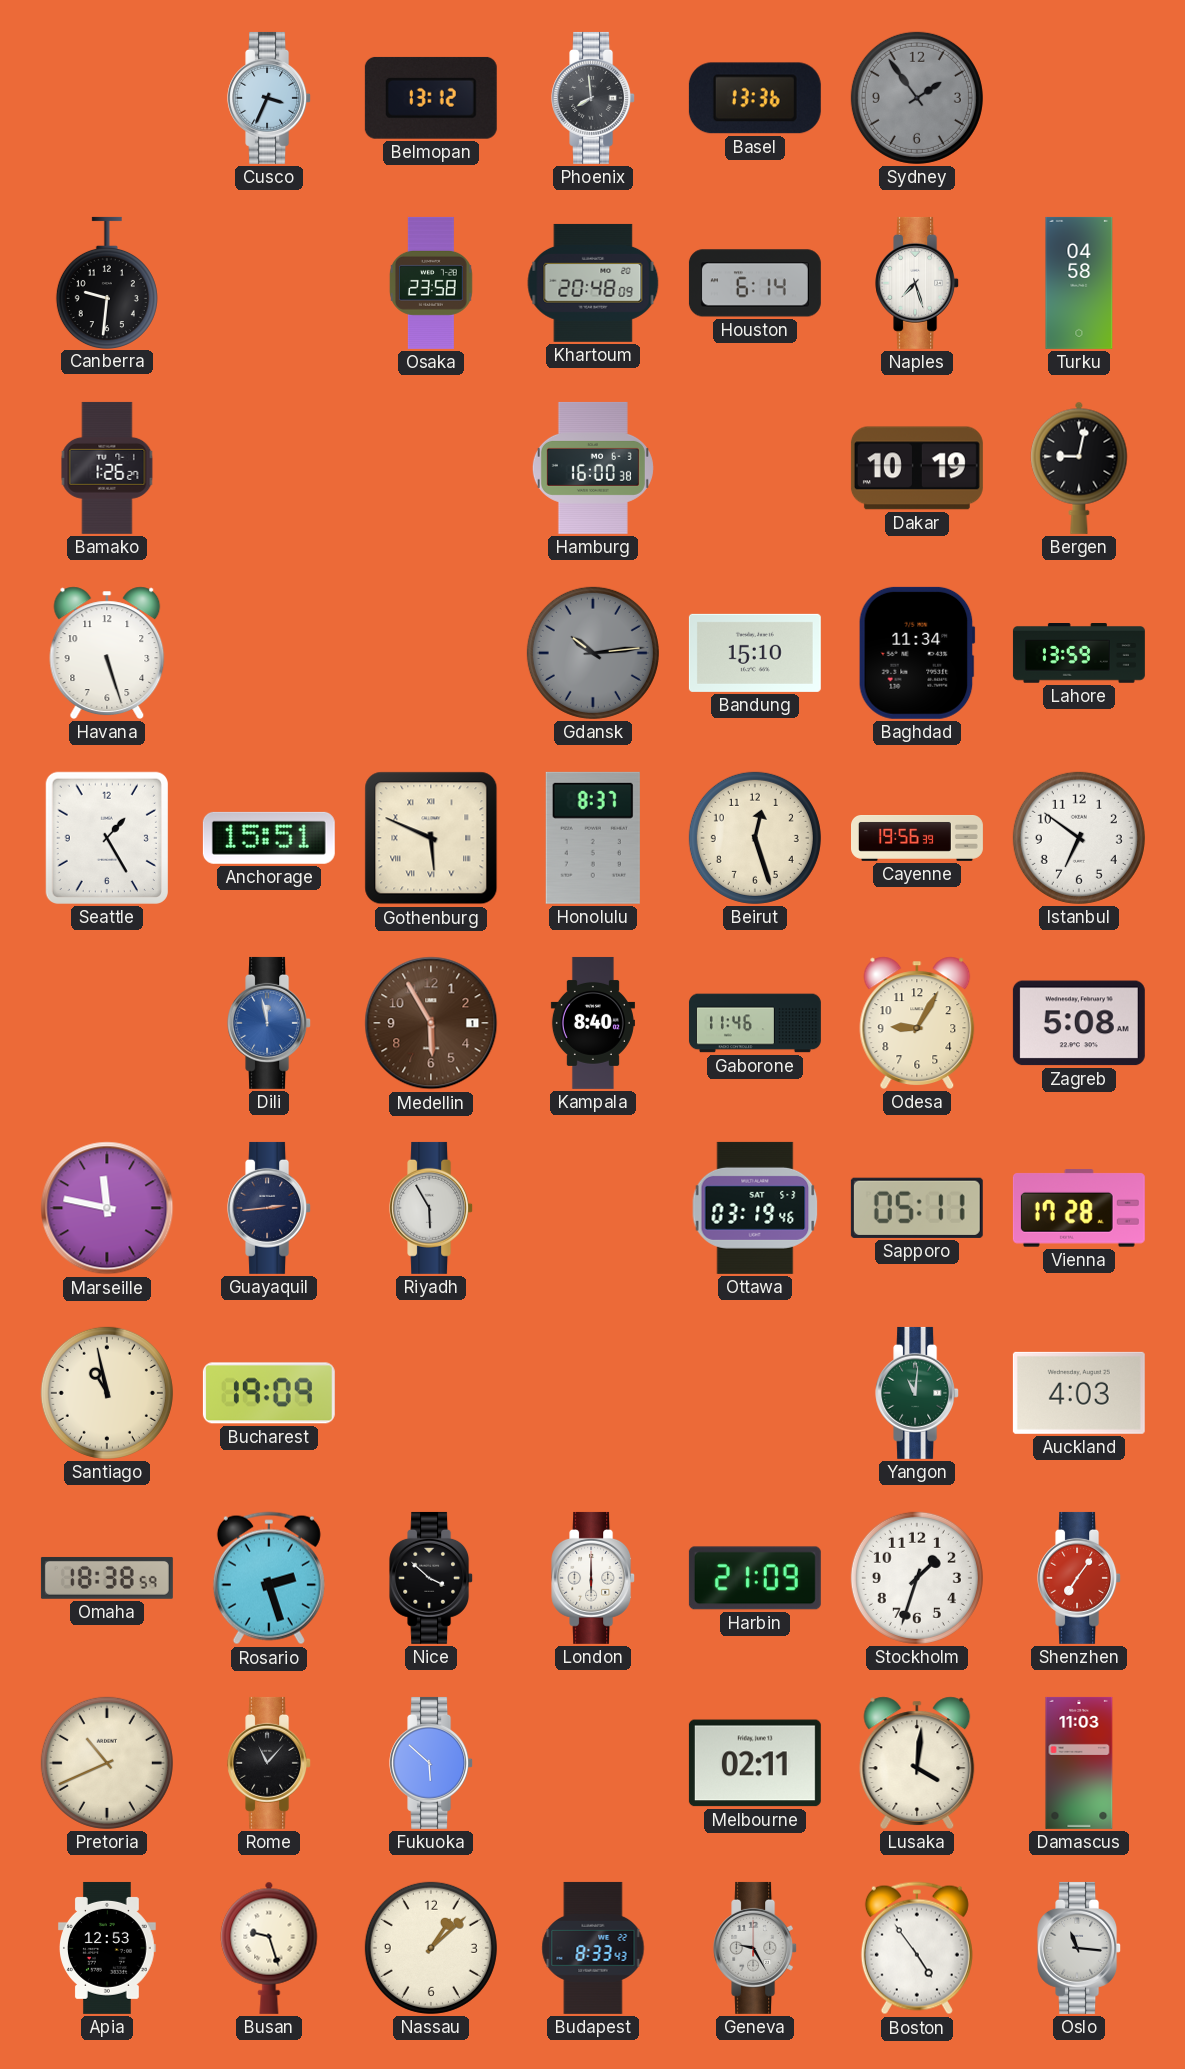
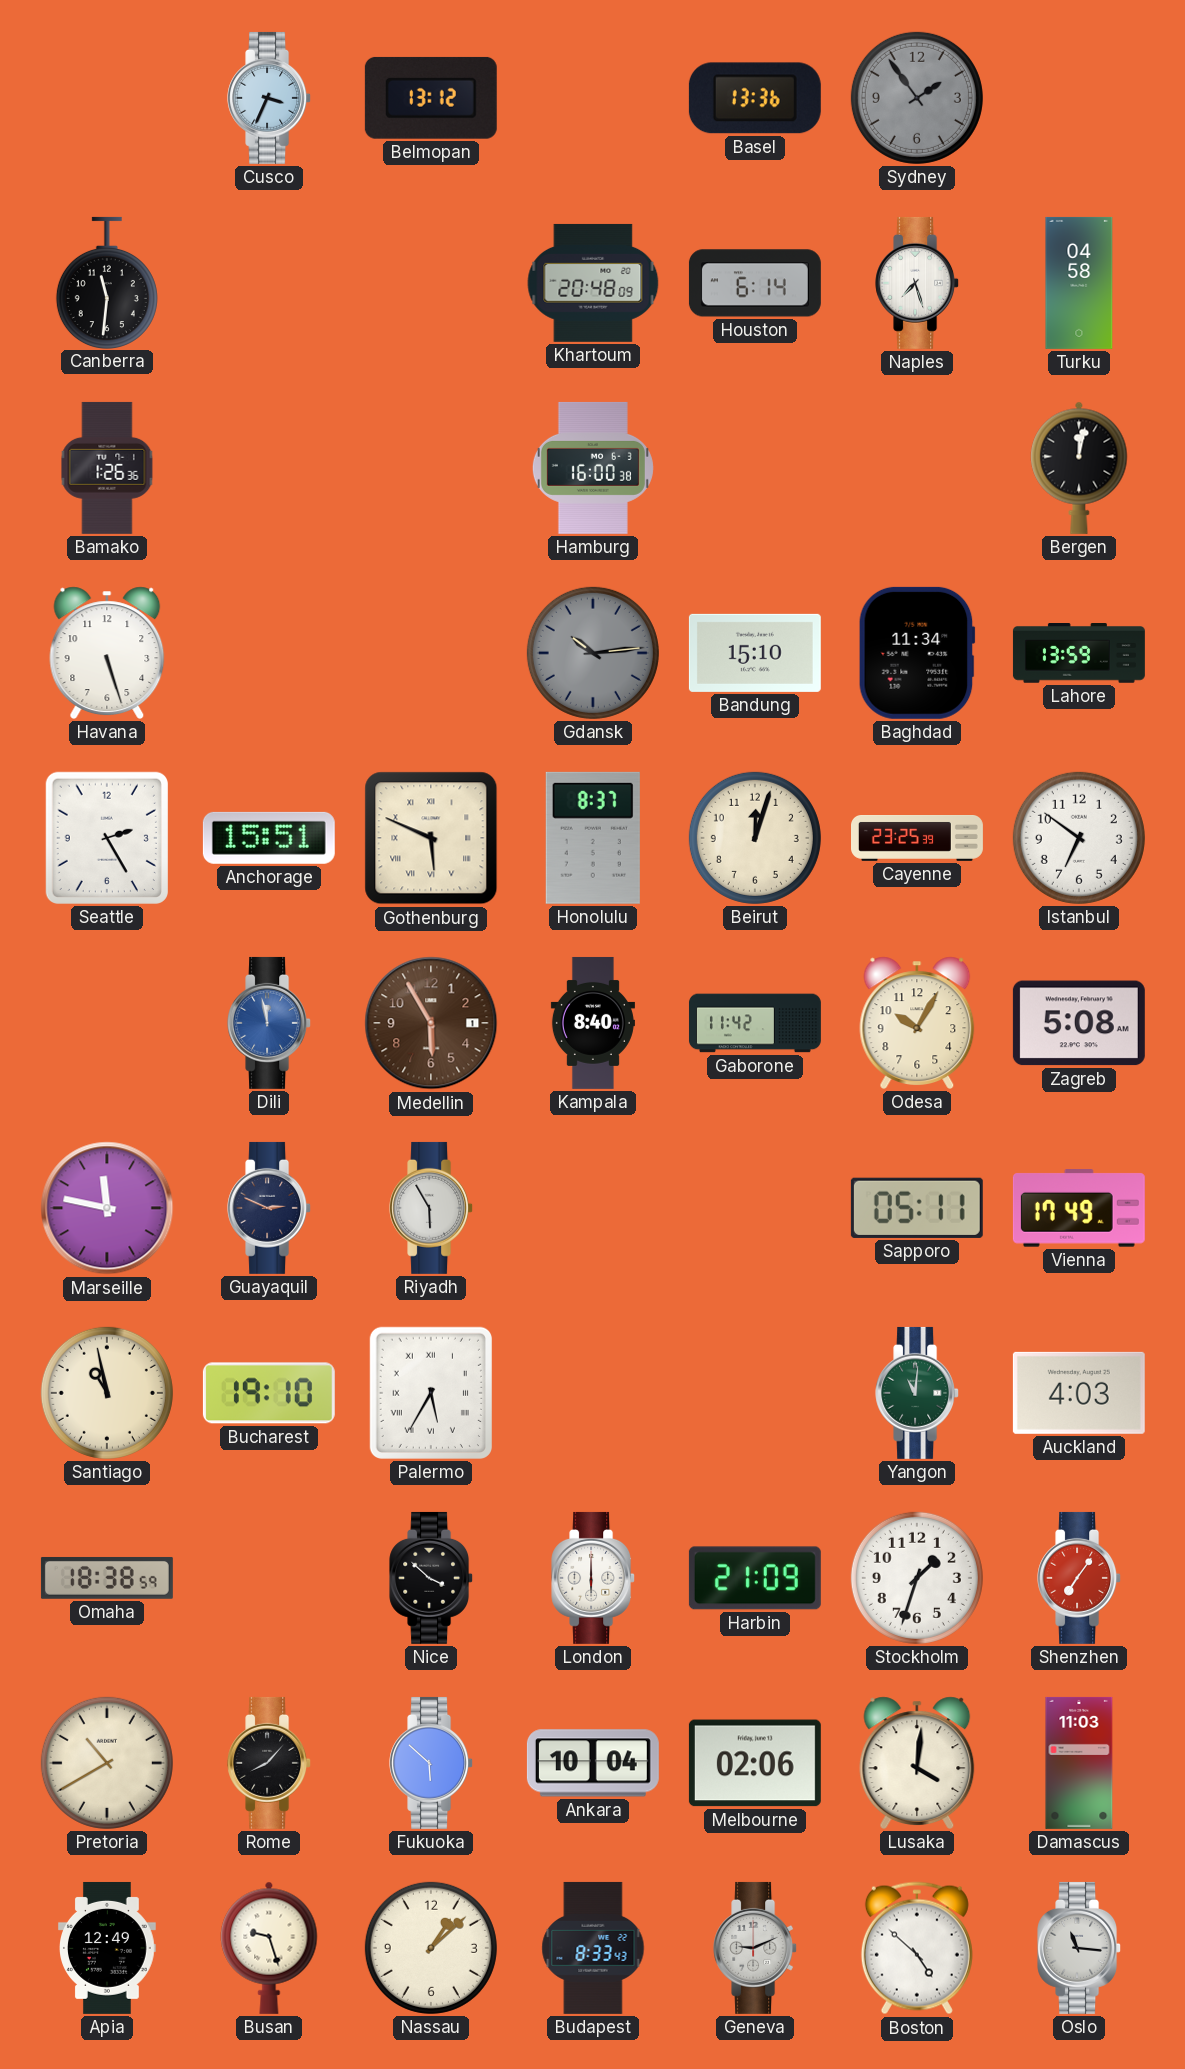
Phoenix: 7:59 -> none (594, 98)
Canberra: 9:31 -> 11:31 (107, 282)
Osaka: 23:58 -> none (431, 283)
Bamako: 1:26:27 -> 1:26:36 (107, 468)
Dakar: 10:19 -> none (917, 468)
Bergen: 9:02 -> 12:02 (1079, 468)
Seattle: 1:25 -> 2:25 (107, 838)
Beirut: 12:27 -> 12:03 (755, 838)
Cayenne: 19:56 -> 23:25 (918, 839)
Gaborone: 11:46 -> 11:42 (755, 1023)
Odesa: 9:05 -> 10:05 (917, 1023)
Guayaquil: 2:44 -> 2:49 (270, 1208)
Ottawa: 03:19 -> none (755, 1208)
Vienna: 17:28 -> 17:49 (1079, 1208)
Bucharest: 19:09 -> 19:10 (269, 1393)
Palermo: none -> 5:35 (431, 1393)
Rosario: 2:27 -> none (269, 1578)
Pretoria: 10:41 -> 10:40 (107, 1763)
Rome: 11:07 -> 8:07 (270, 1763)
Ankara: none -> 10:04 (593, 1763)
Melbourne: 02:11 -> 02:06 (755, 1763)
Apia: 12:53 -> 12:49 (108, 1948)
Geneva: 9:25 -> 9:11 (756, 1948)
Boston: 4:54 -> 4:52 (917, 1948)
